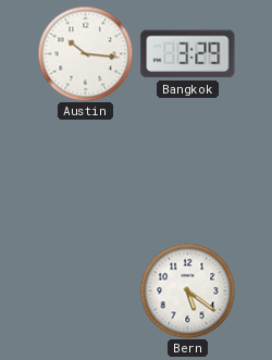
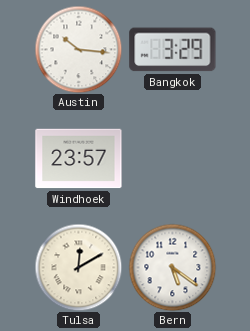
Windhoek: none -> 23:57 (79, 159)
Tulsa: none -> 12:10 (78, 267)
